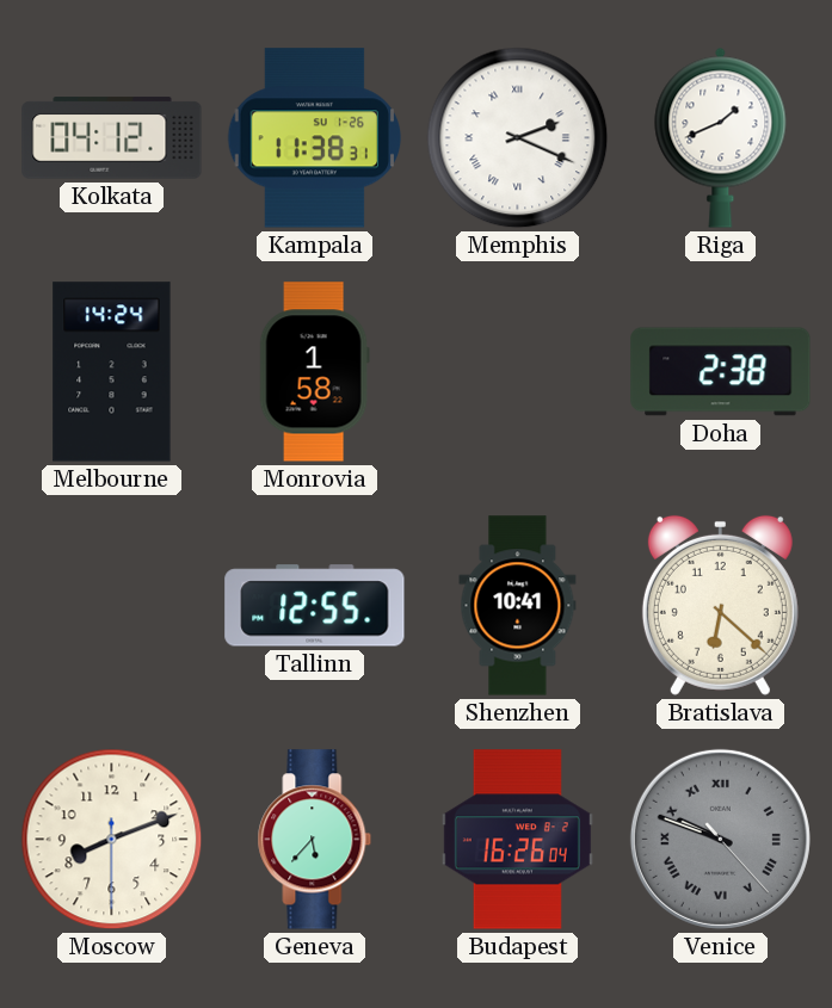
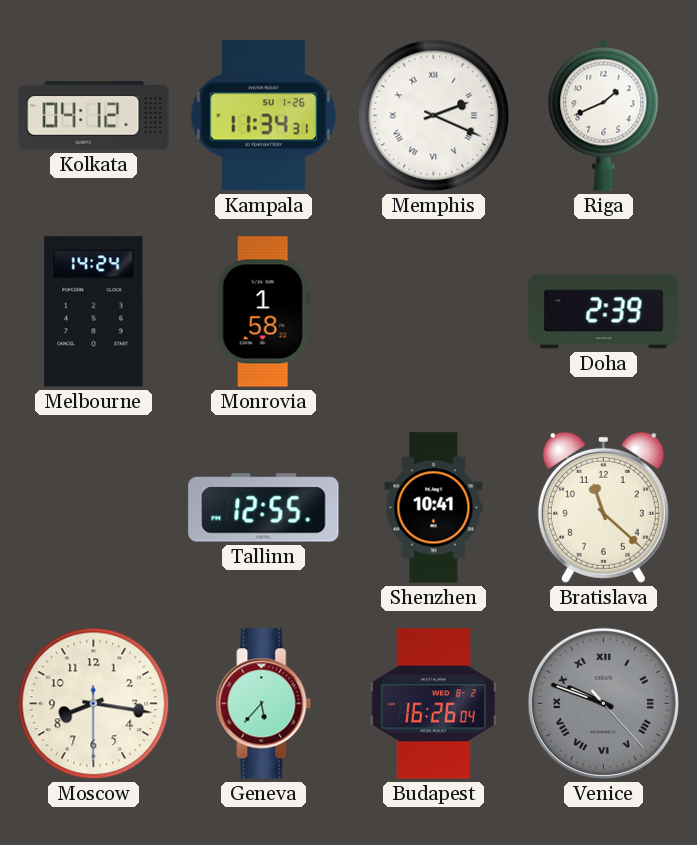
Kampala: 11:38 -> 11:34 (264, 116)
Doha: 2:38 -> 2:39 (604, 312)
Bratislava: 6:22 -> 11:22 (603, 507)
Moscow: 8:11 -> 8:16 (94, 704)
